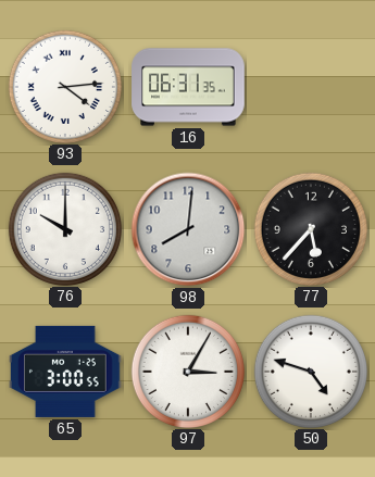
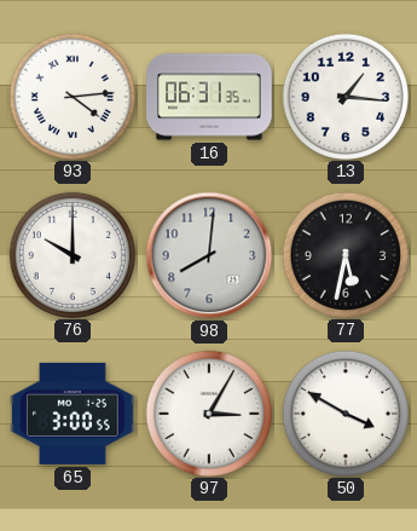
13: none -> 1:16 (344, 96)
77: 5:37 -> 5:32 (344, 254)
50: 4:48 -> 3:50 (344, 412)
